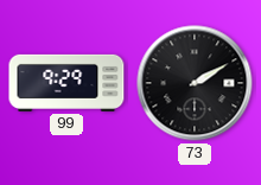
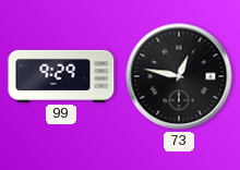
73: 2:10 -> 12:47 (179, 76)
